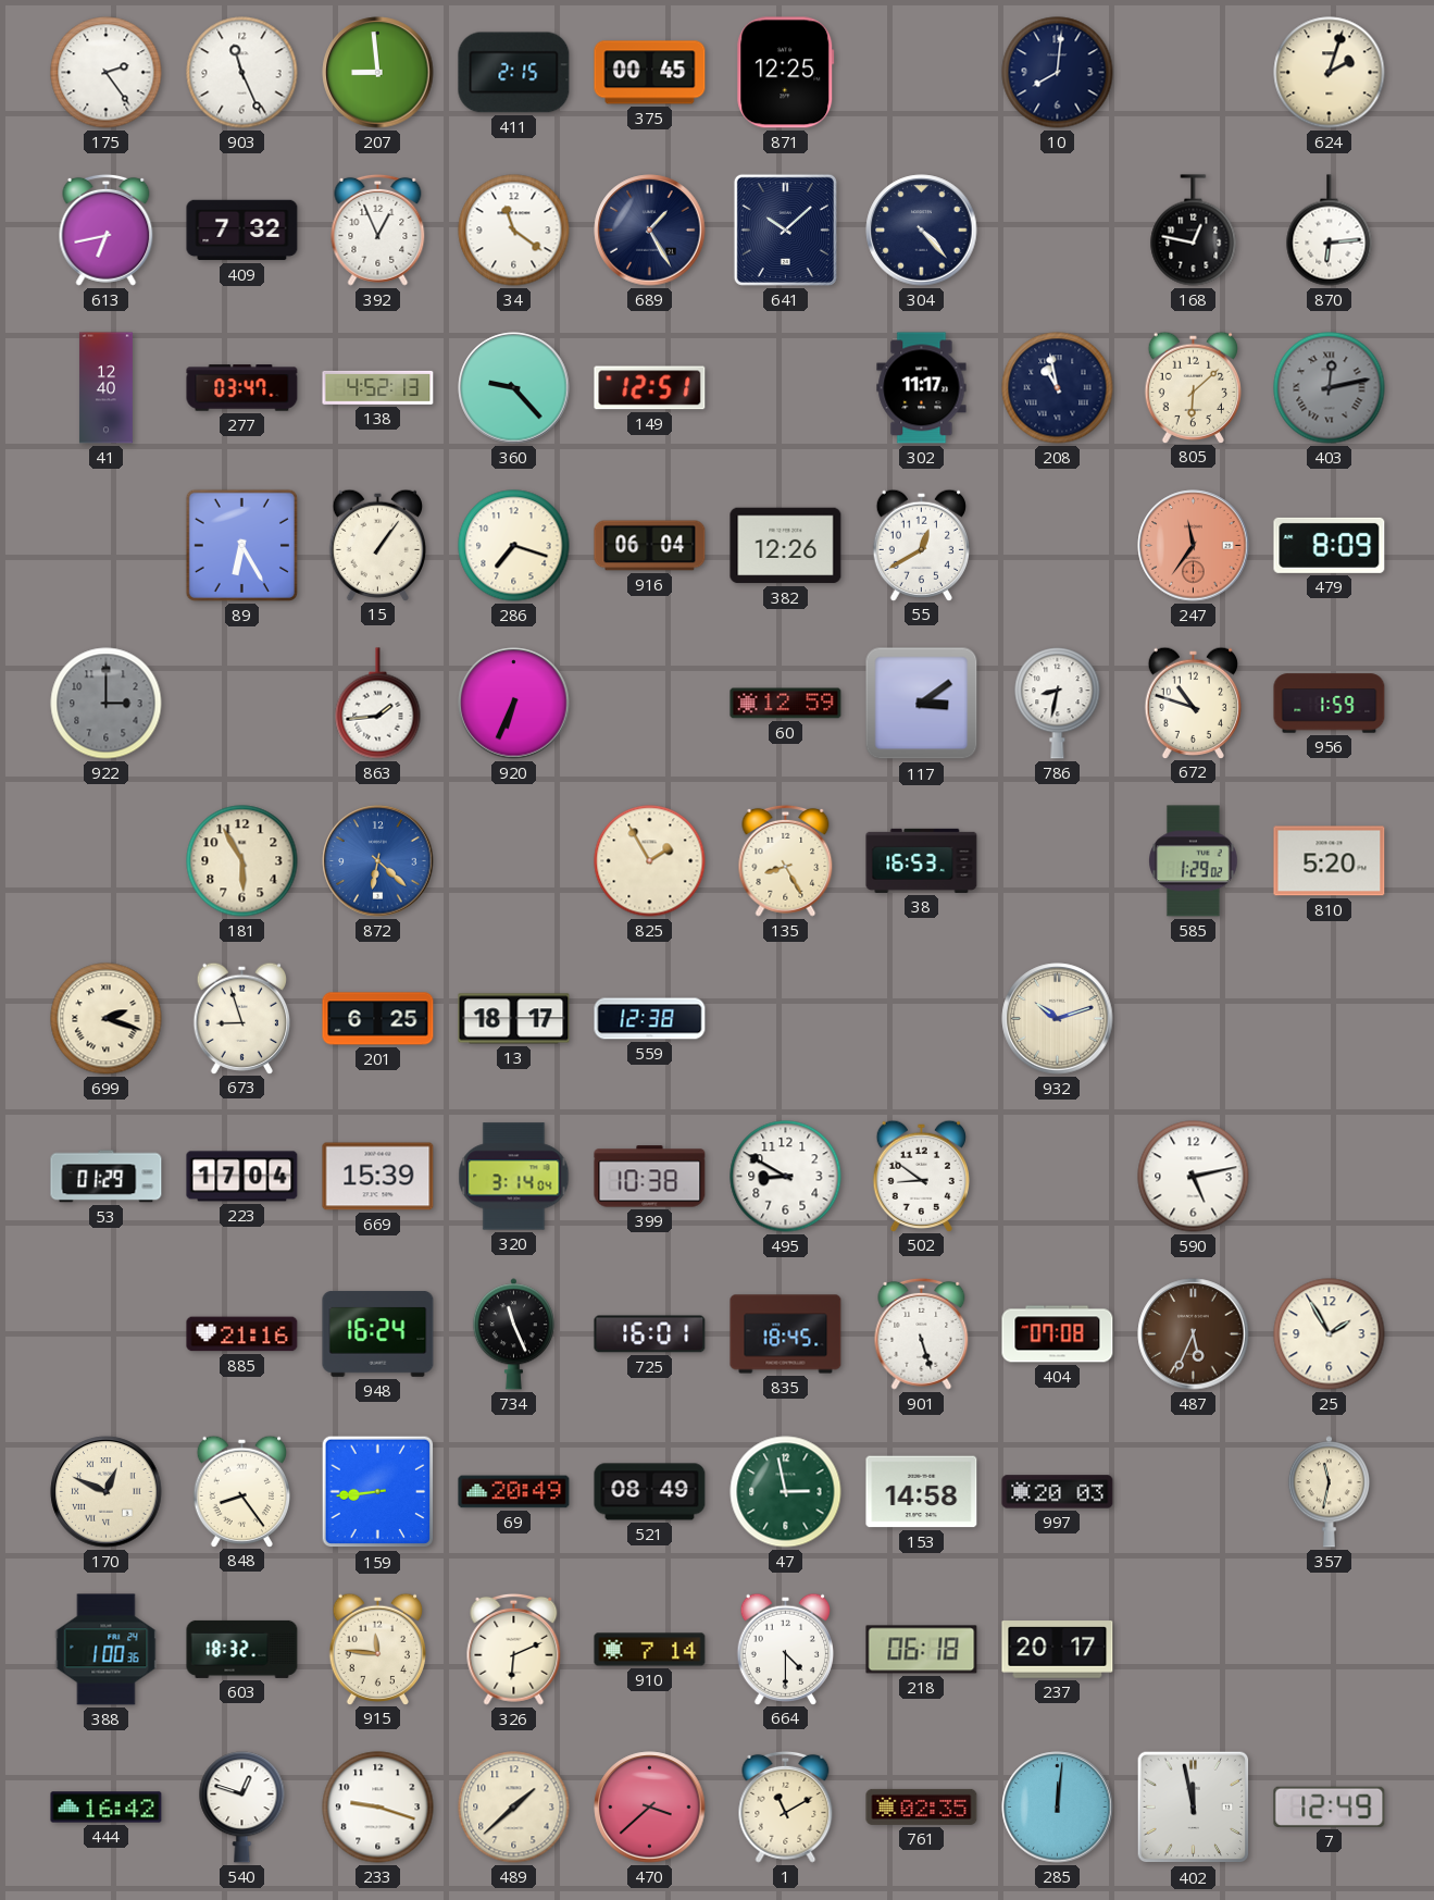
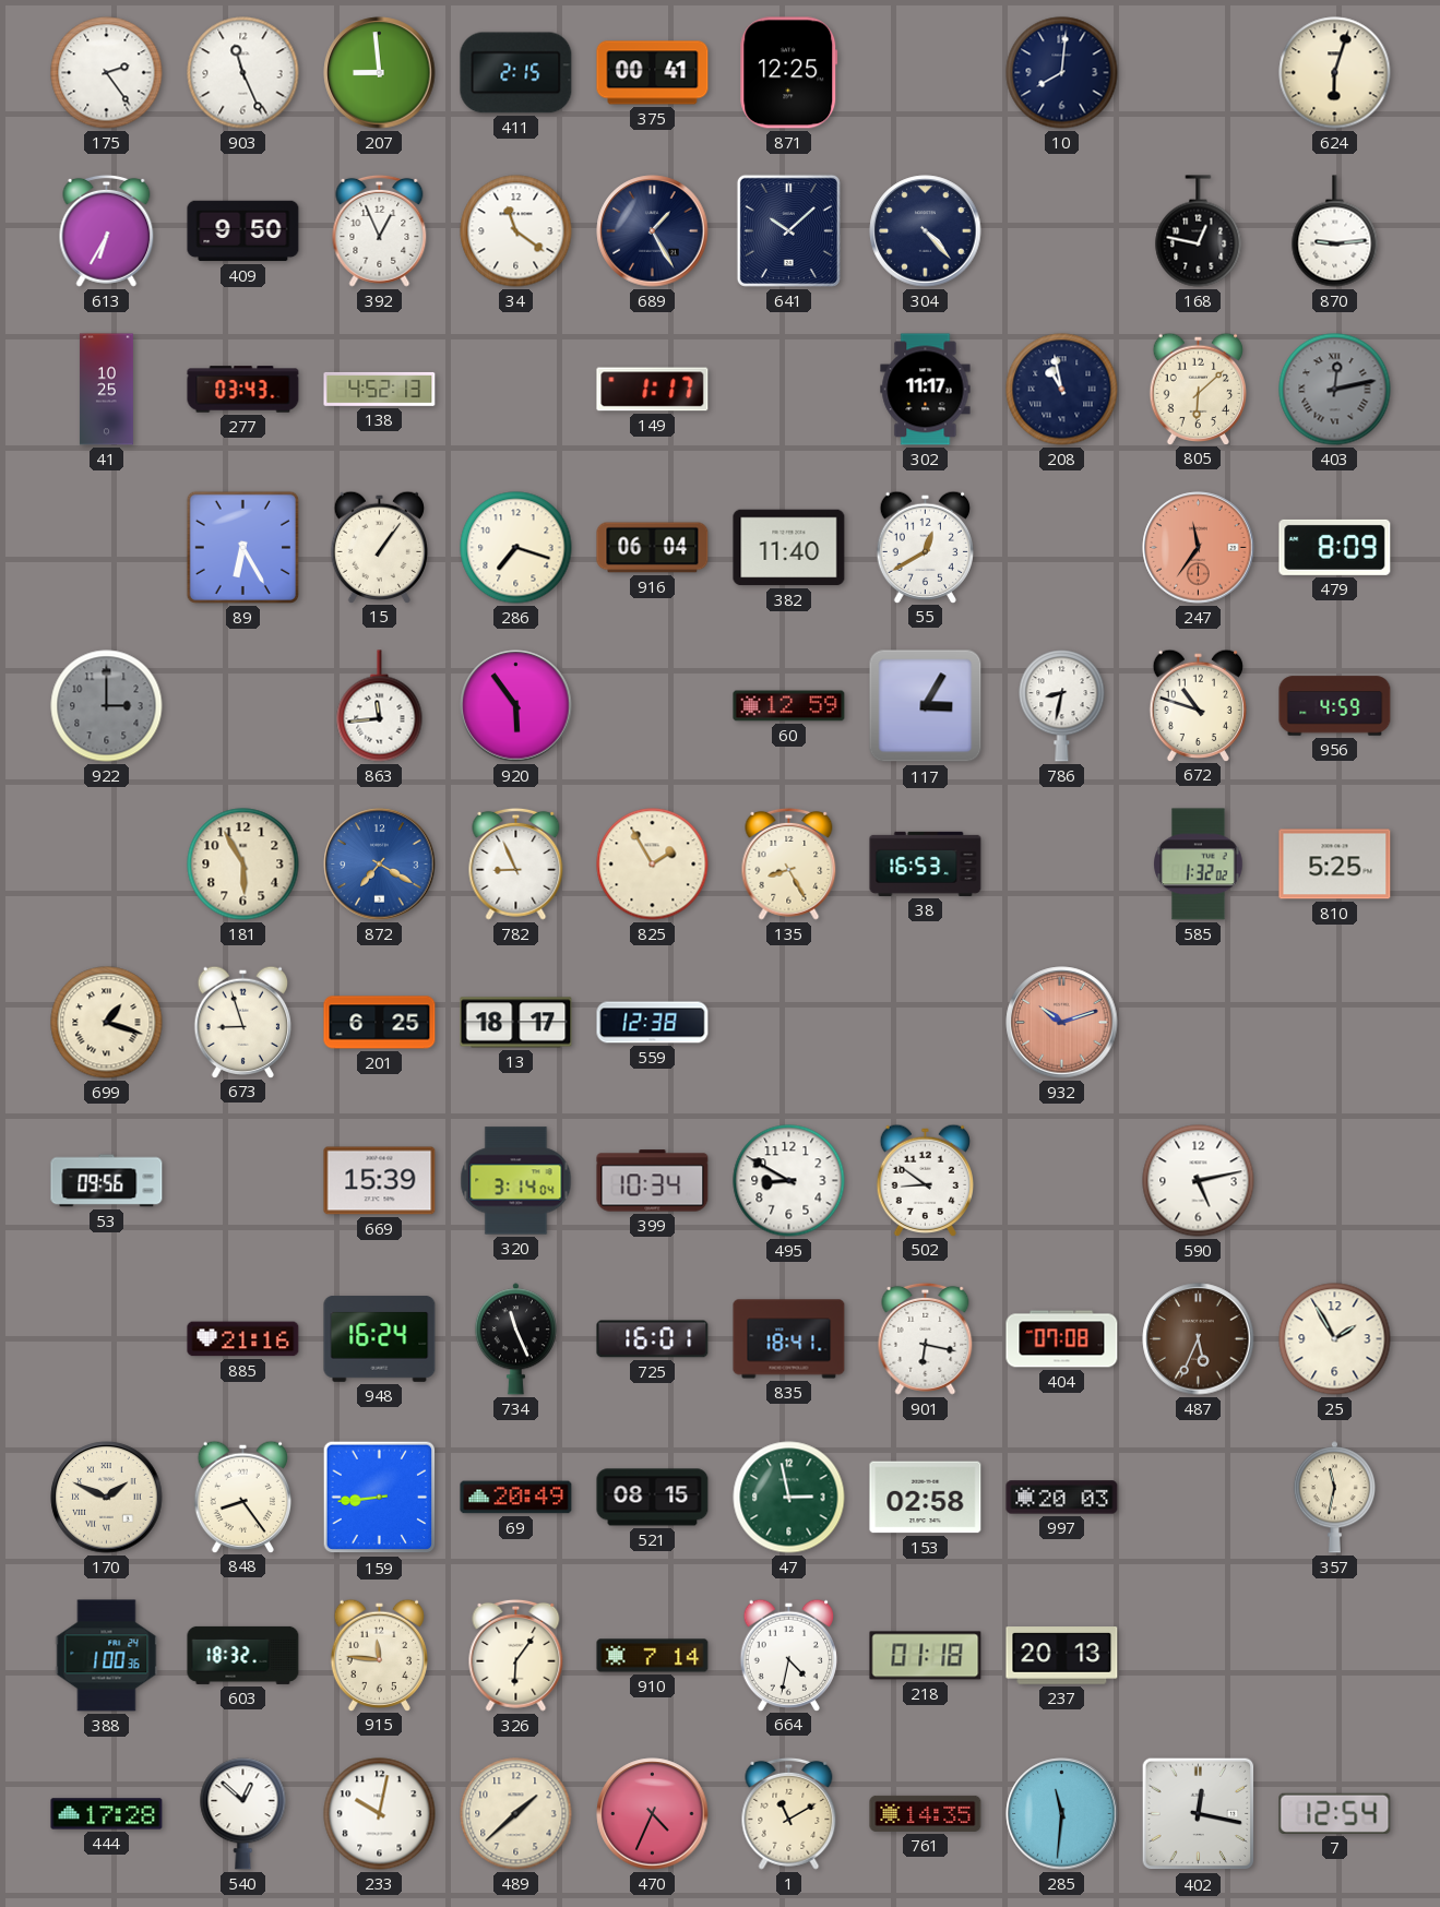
375: 00:45 -> 00:41 (653, 73)
624: 2:03 -> 6:03 (1335, 73)
613: 6:43 -> 6:35 (107, 230)
409: 7:32 -> 9:50 (243, 231)
870: 6:14 -> 9:14 (1335, 231)
41: 12:40 -> 10:25 (106, 390)
277: 03:47 -> 03:43 (243, 390)
360: 9:23 -> none (514, 388)
149: 12:51 -> 1:17 (653, 390)
382: 12:26 -> 11:40 (789, 548)
863: 1:44 -> 11:44 (380, 706)
920: 6:34 -> 5:54 (516, 706)
117: 3:09 -> 3:05 (926, 706)
956: 1:59 -> 4:59 (1335, 706)
872: 6:22 -> 7:20 (380, 865)
782: none -> 8:56 (516, 863)
585: 1:29 -> 1:32 (1199, 865)
810: 5:20 -> 5:25 (1335, 865)
699: 2:18 -> 1:18 (107, 1023)
932 dial: cream -> salmon (1062, 1023)
53: 01:29 -> 09:56 (107, 1181)
223: 17:04 -> none (242, 1177)
399: 10:38 -> 10:34 (653, 1181)
835: 18:45 -> 18:41 (789, 1339)
901: 5:27 -> 6:17 (926, 1338)
170: 12:49 -> 1:49 (107, 1498)
521: 08:49 -> 08:15 (653, 1498)
153: 14:58 -> 02:58 (926, 1498)
326: 6:11 -> 6:06 (516, 1655)
664: 4:30 -> 4:32 (788, 1655)
218: 06:18 -> 01:18 (926, 1656)
237: 20:17 -> 20:13 (1062, 1656)
444: 16:42 -> 17:28 (107, 1814)
540: 12:48 -> 12:52 (243, 1814)
233: 9:18 -> 10:02 (380, 1814)
470: 3:38 -> 4:34 (653, 1814)
761: 02:35 -> 14:35 (926, 1813)
285: 12:01 -> 11:31 (1062, 1814)
402: 11:58 -> 12:17 (1199, 1814)
7: 12:49 -> 12:54 (1335, 1813)
